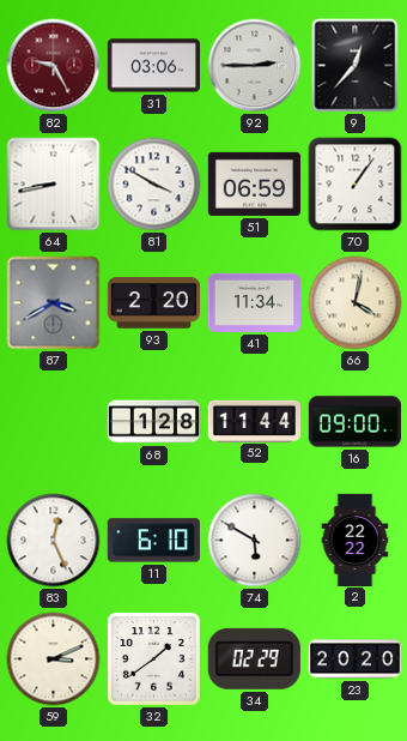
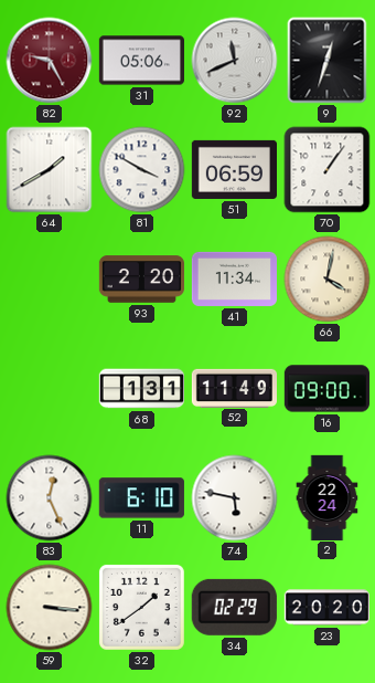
31: 03:06 -> 05:06 (141, 61)
92: 2:45 -> 11:41 (235, 61)
9: 12:37 -> 12:33 (328, 61)
64: 8:43 -> 1:40 (50, 170)
87: 3:40 -> none (54, 303)
68: 1:28 -> 1:31 (141, 389)
52: 11:44 -> 11:49 (234, 388)
74: 5:50 -> 5:47 (235, 498)
2: 22:22 -> 22:24 (328, 497)
59: 3:11 -> 3:16 (50, 608)
